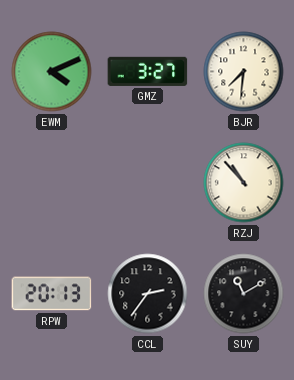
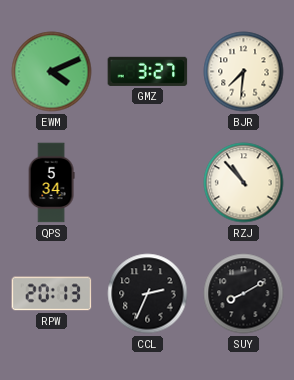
QPS: none -> 5:34 (51, 183)
CCL: 2:36 -> 2:34 (148, 294)
SUY: 11:10 -> 8:10 (244, 294)
